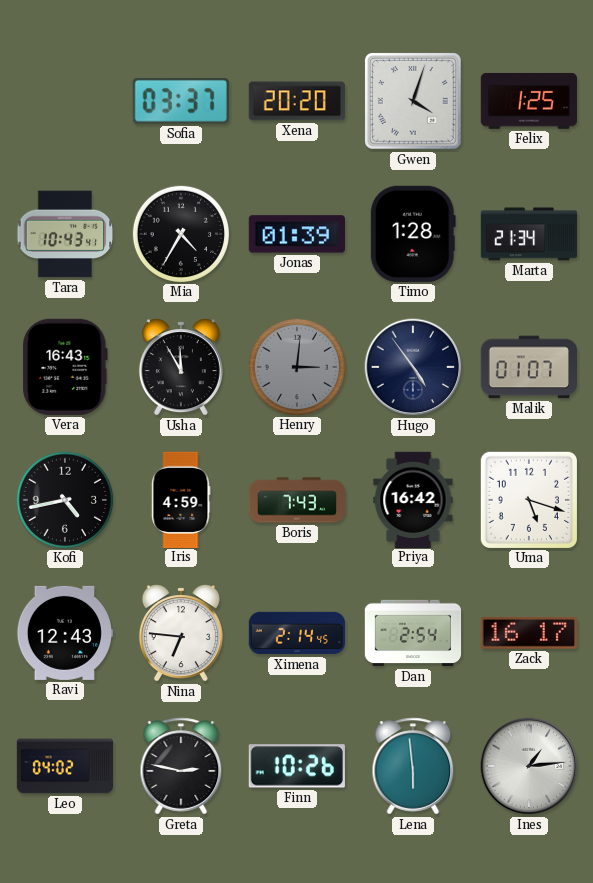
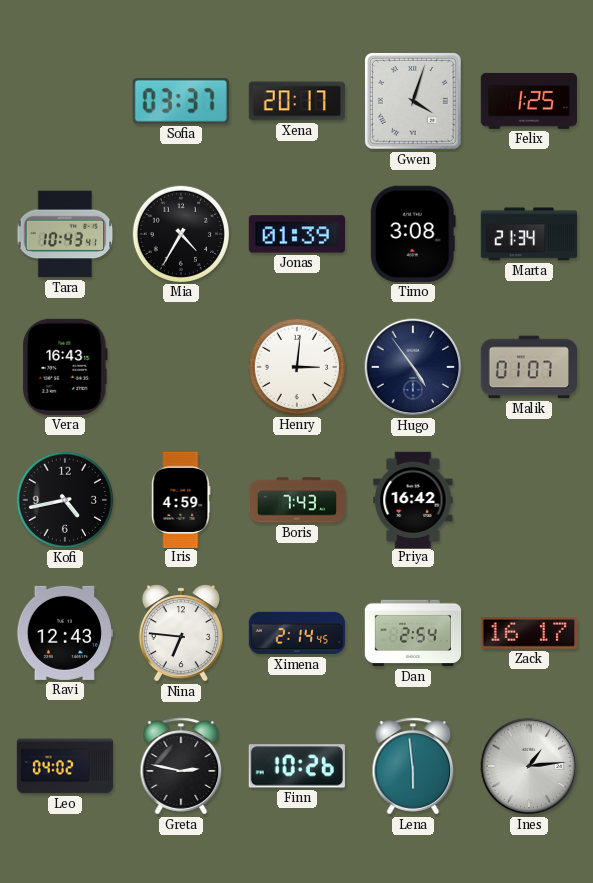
Xena: 20:20 -> 20:17 (297, 101)
Timo: 1:28 -> 3:08 (413, 234)
Usha: 11:55 -> none (181, 367)
Henry dial: grey -> white (296, 366)
Uma: 5:18 -> none (529, 500)
